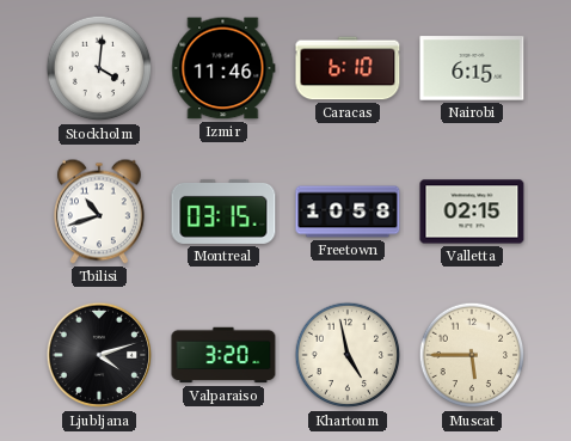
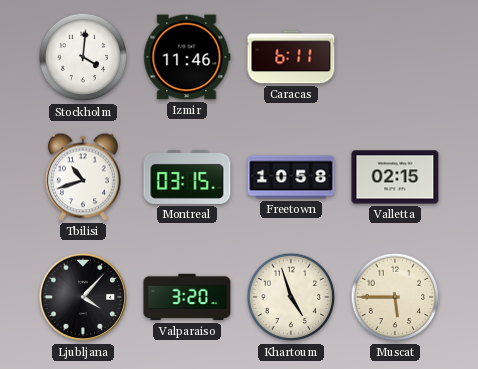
Caracas: 6:10 -> 6:11 (291, 57)
Nairobi: 6:15 -> none (472, 68)
Ljubljana: 4:12 -> 4:07 (83, 297)
Khartoum: 4:58 -> 4:57 (291, 297)
